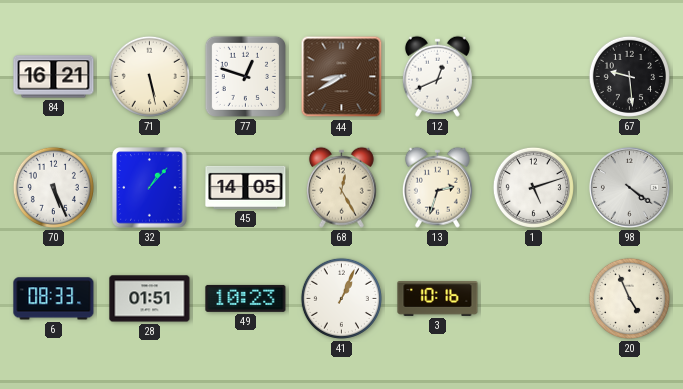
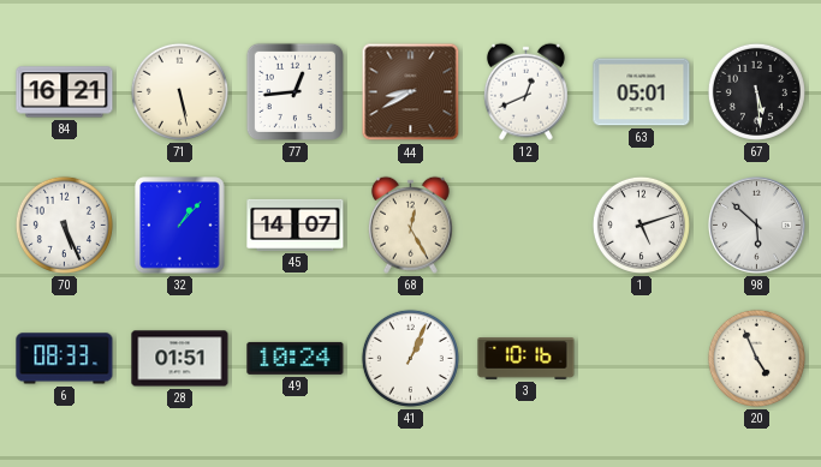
77: 12:48 -> 12:44 (295, 91)
63: none -> 05:01 (642, 92)
67: 9:29 -> 5:29 (756, 91)
45: 14:05 -> 14:07 (296, 224)
13: 2:33 -> none (437, 187)
98: 4:21 -> 5:52 (756, 224)
49: 10:23 -> 10:24 (296, 358)
